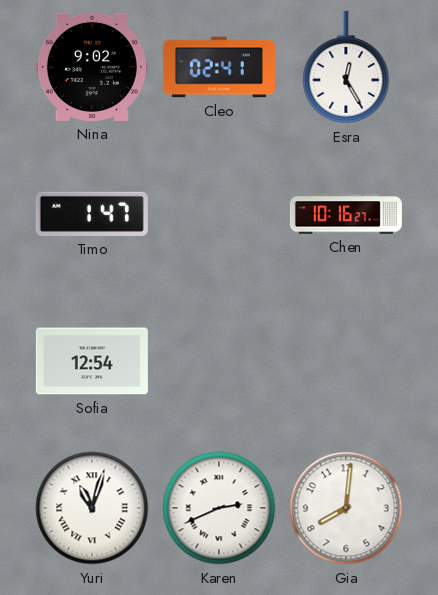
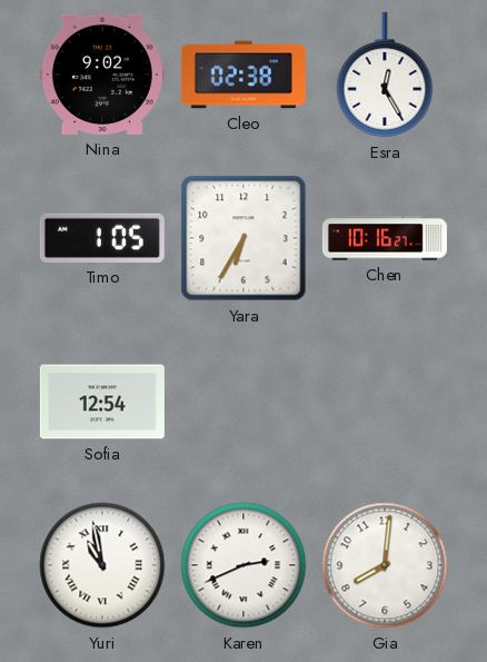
Cleo: 02:41 -> 02:38 (244, 75)
Timo: 1:47 -> 1:05 (102, 238)
Yara: none -> 6:35 (244, 238)
Yuri: 11:03 -> 10:58 (102, 565)
